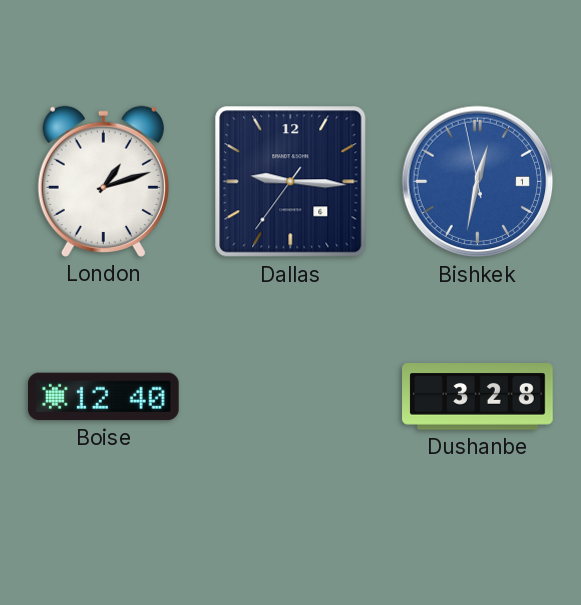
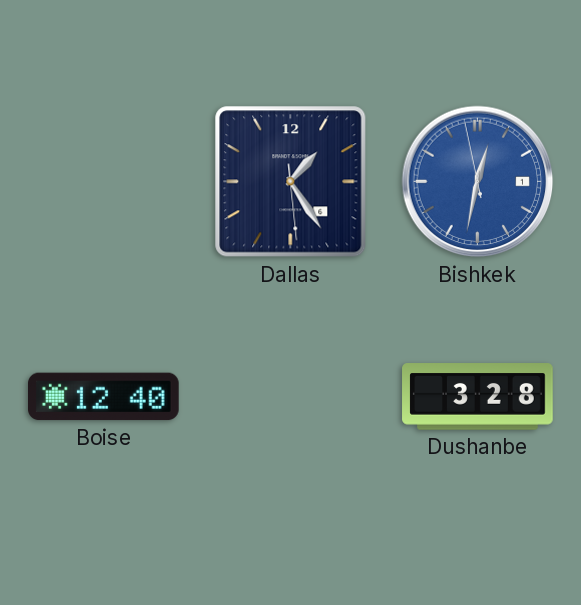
London: 1:12 -> none (103, 181)
Dallas: 9:15 -> 1:24 (291, 182)
